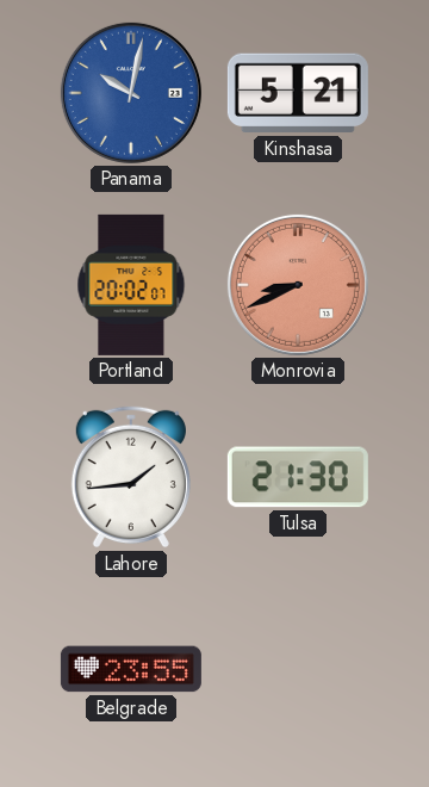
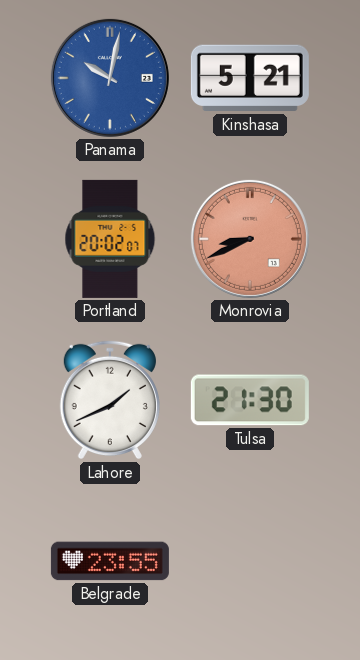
Lahore: 1:44 -> 1:41 (110, 400)
